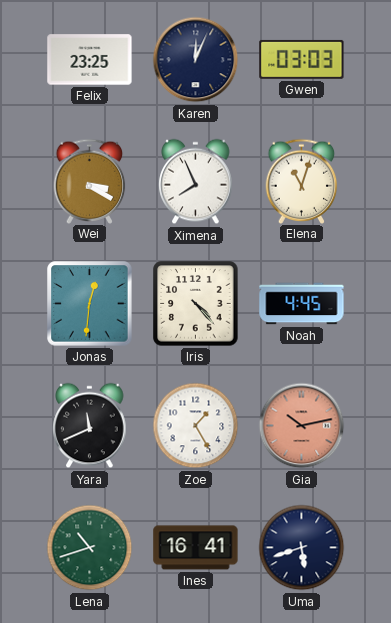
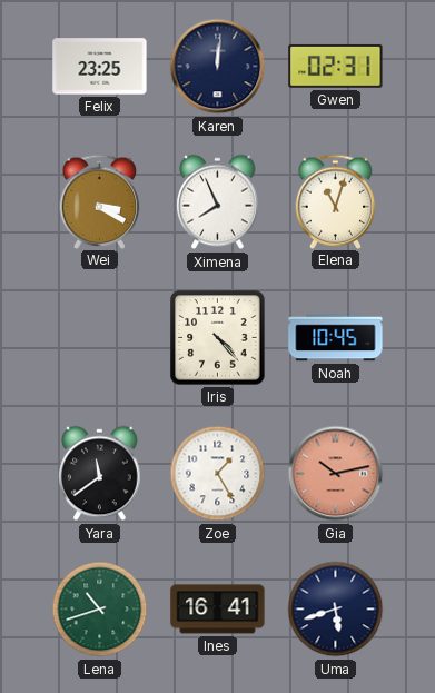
Karen: 12:04 -> 12:01 (218, 67)
Gwen: 03:03 -> 02:31 (336, 66)
Jonas: 12:31 -> none (90, 304)
Noah: 4:45 -> 10:45 (336, 338)
Yara: 11:41 -> 11:39 (100, 474)
